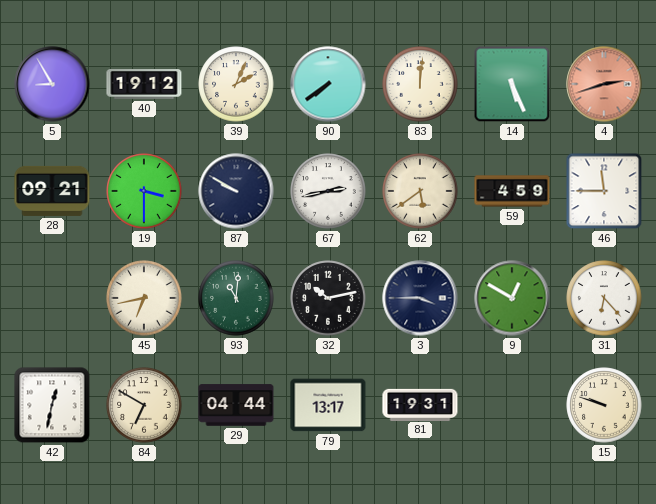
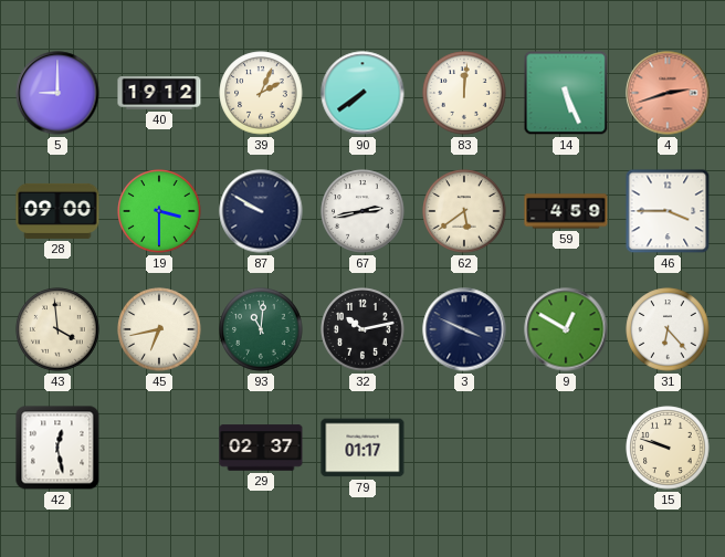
5: 8:55 -> 9:00 (57, 93)
28: 09:21 -> 09:00 (57, 211)
46: 11:45 -> 3:45 (668, 211)
43: none -> 3:59 (57, 329)
3: 3:45 -> 3:49 (464, 329)
42: 12:32 -> 12:28 (57, 448)
84: 6:50 -> none (144, 405)
29: 04:44 -> 02:37 (261, 448)
79: 13:17 -> 01:17 (362, 448)
81: 19:31 -> none (420, 404)
